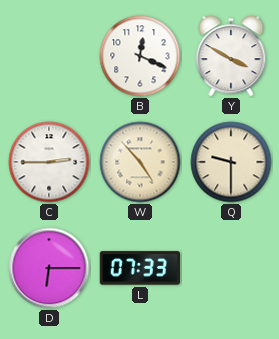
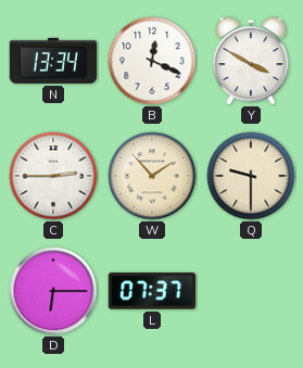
N: none -> 13:34 (53, 61)
W: 4:53 -> 1:53 (152, 176)
L: 07:33 -> 07:37 (151, 291)
